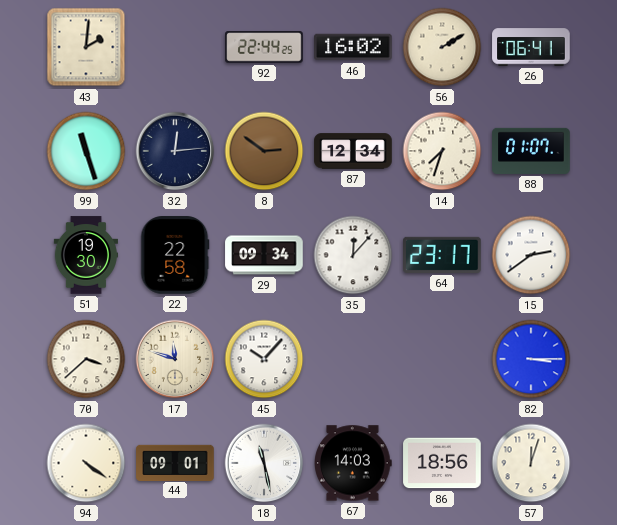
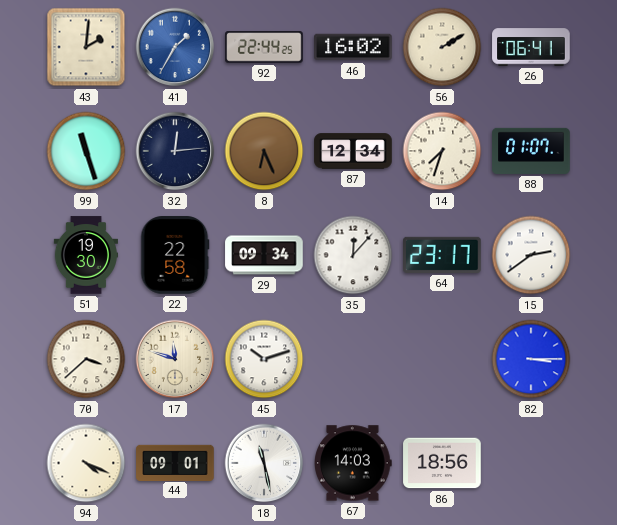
41: none -> 1:35 (175, 47)
8: 2:51 -> 6:26 (264, 151)
45: 10:07 -> 10:12 (264, 359)
94: 4:21 -> 4:19 (86, 463)
57: 12:03 -> none (531, 463)
